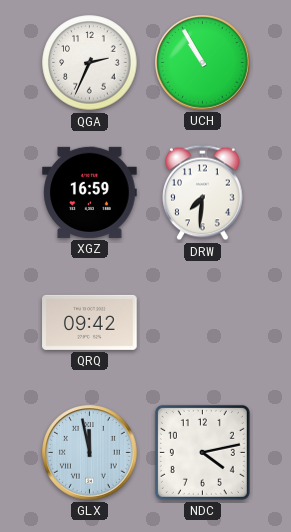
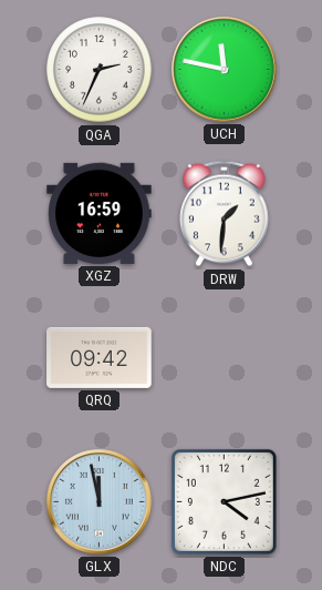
UCH: 10:55 -> 11:47 (225, 70)
DRW: 7:31 -> 1:31 (225, 214)
